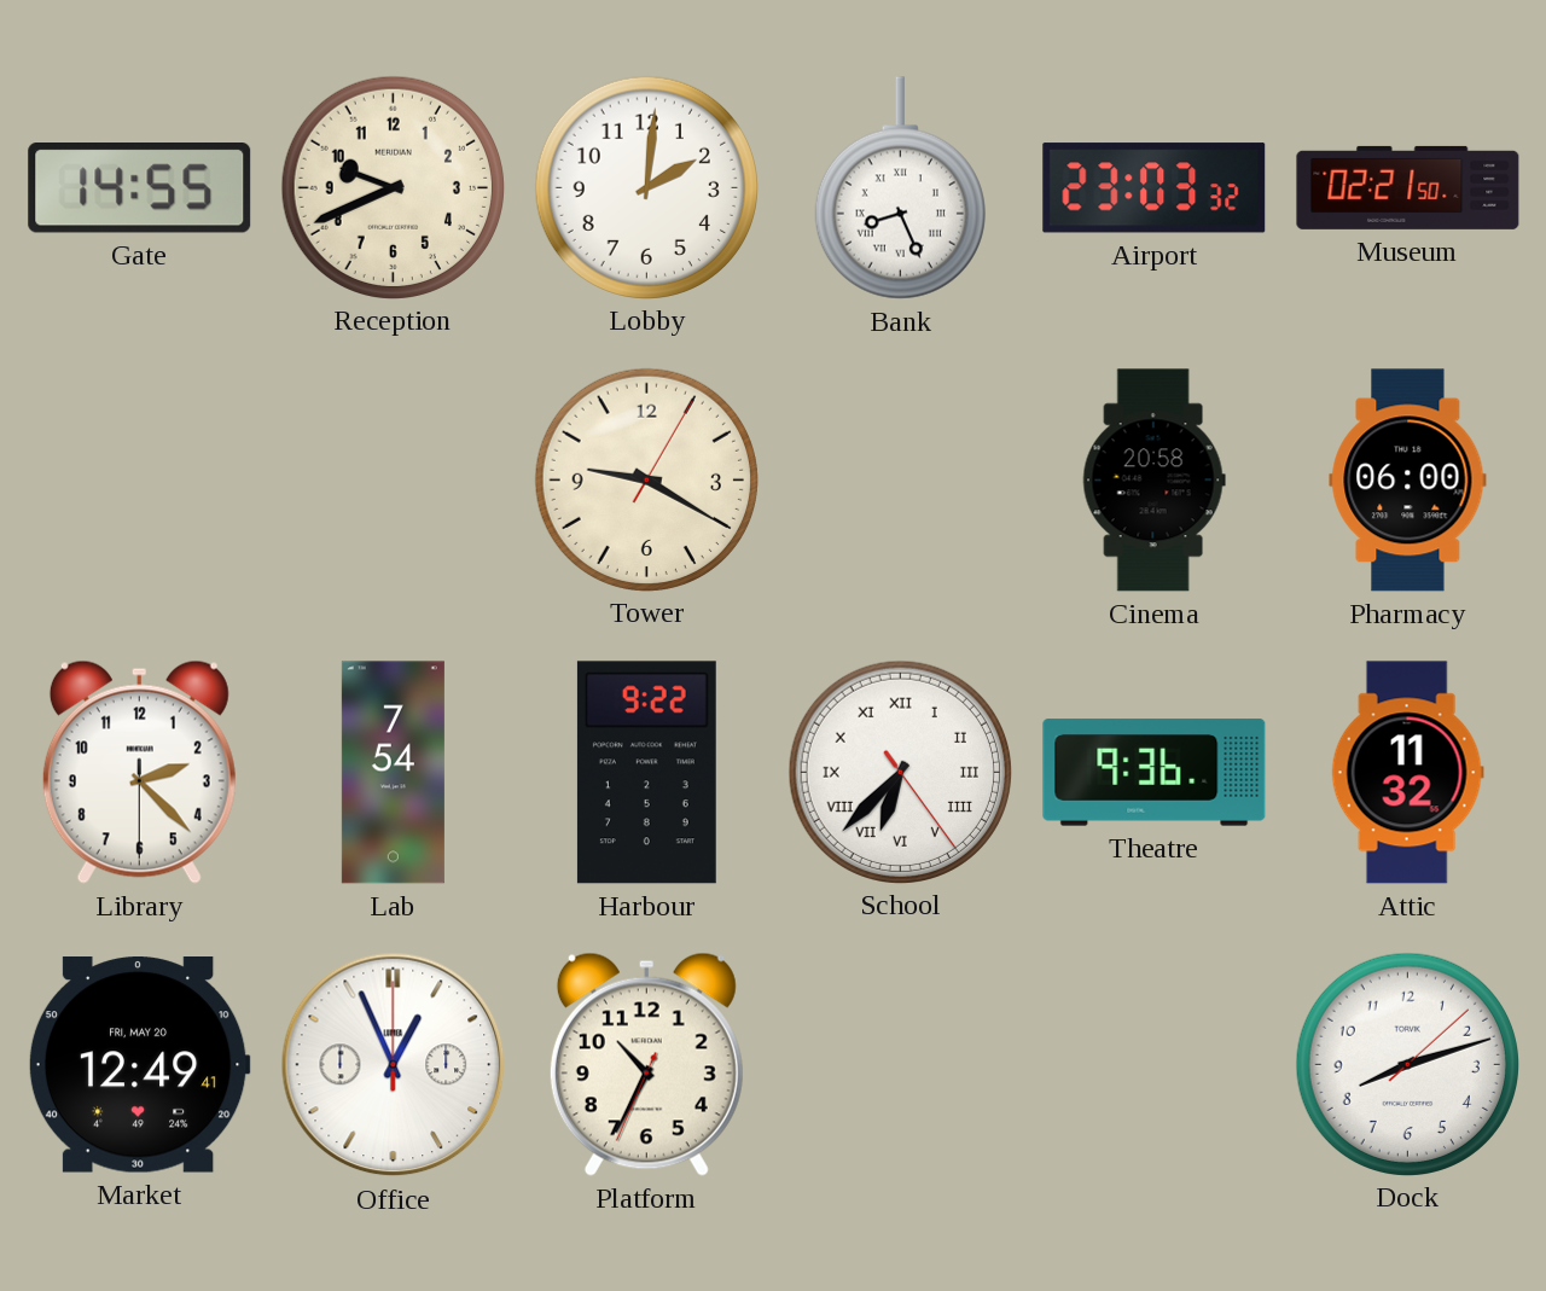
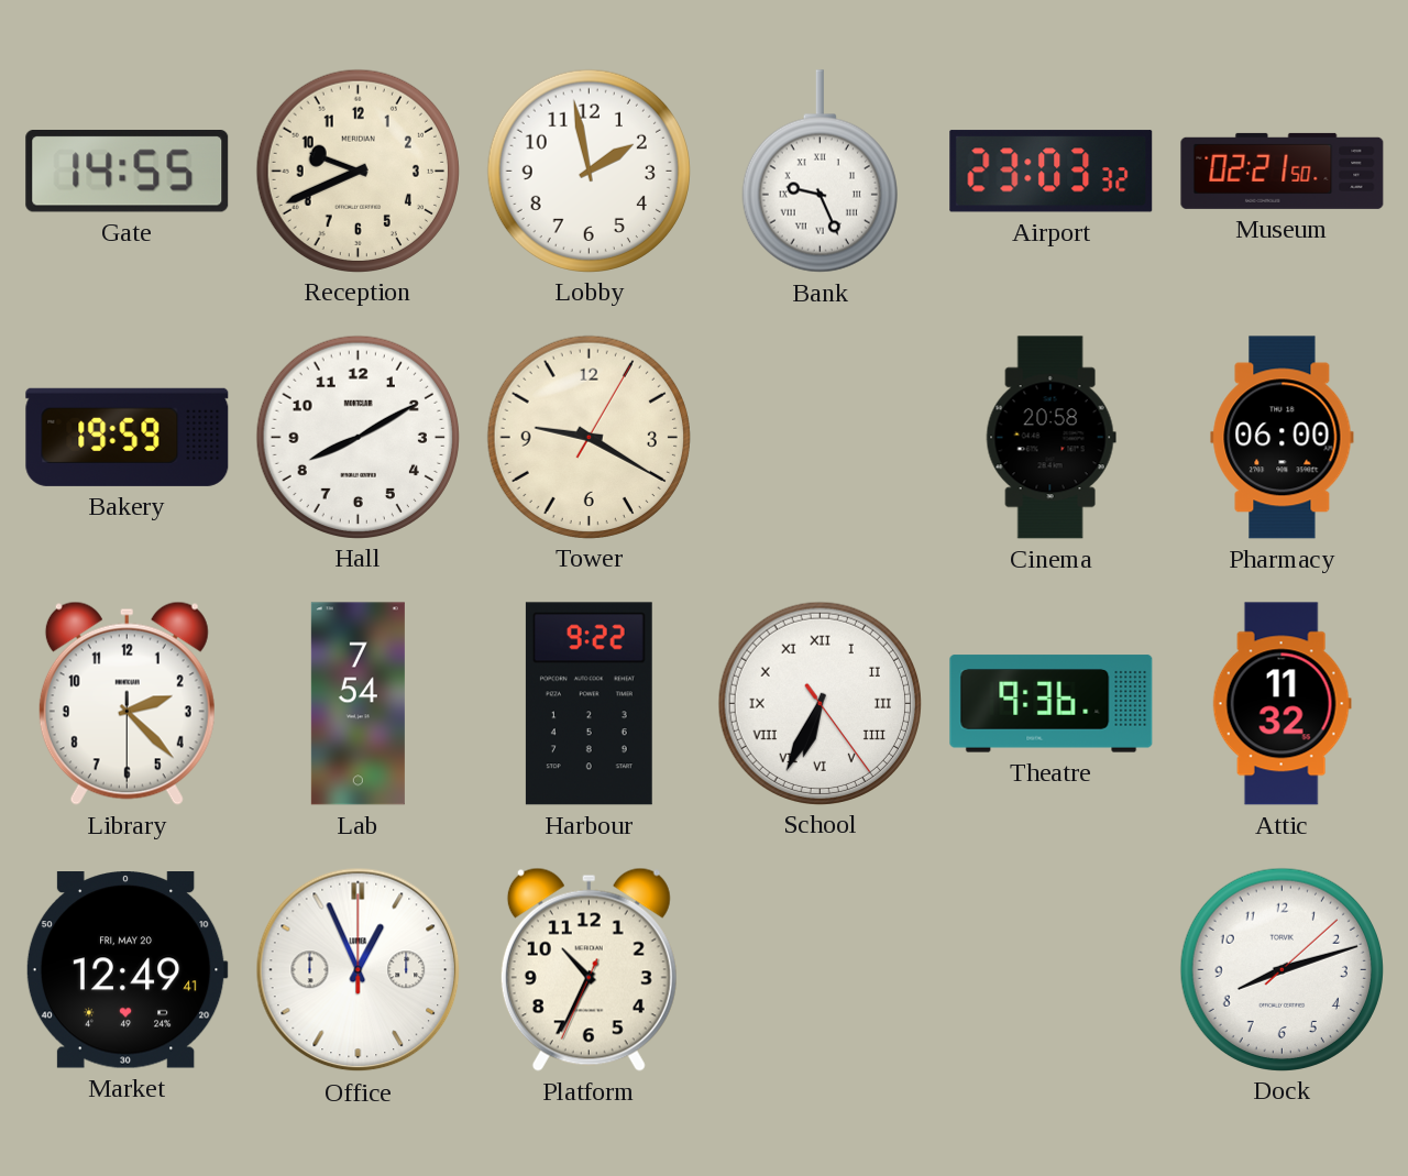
Lobby: 2:01 -> 1:58 (588, 171)
Bank: 8:26 -> 9:26 (820, 172)
Bakery: none -> 19:59 (128, 437)
Hall: none -> 8:10 (358, 437)
School: 6:37 -> 6:34 (820, 703)
